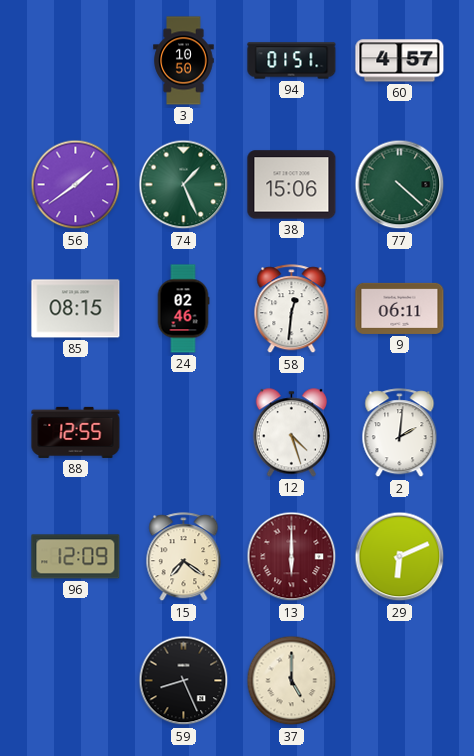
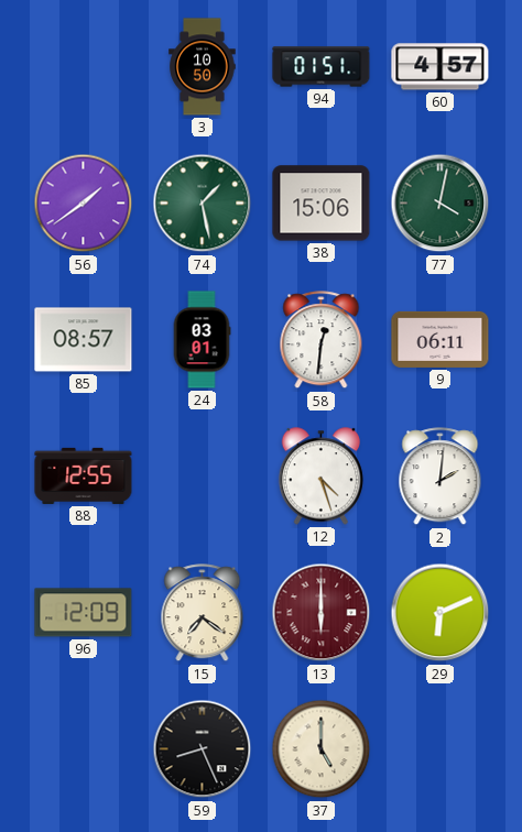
74: 1:26 -> 1:28 (203, 204)
77: 4:22 -> 4:02 (441, 204)
85: 08:15 -> 08:57 (84, 340)
24: 02:46 -> 03:01 (202, 340)
